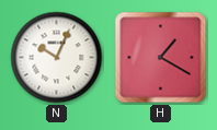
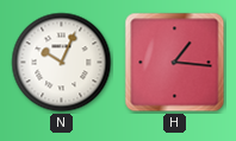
H: 1:20 -> 1:16 (175, 63)
